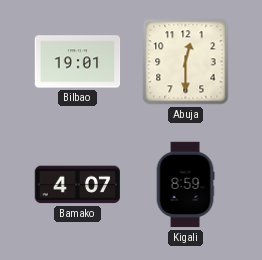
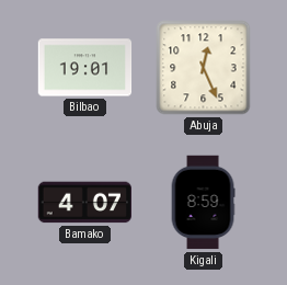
Abuja: 12:30 -> 12:26 (204, 68)
